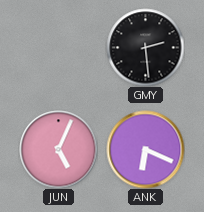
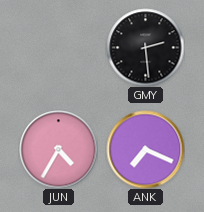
JUN: 5:04 -> 4:35 (58, 149)
ANK: 6:19 -> 7:19 (145, 149)
